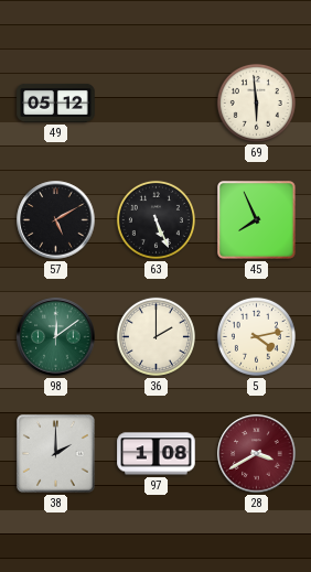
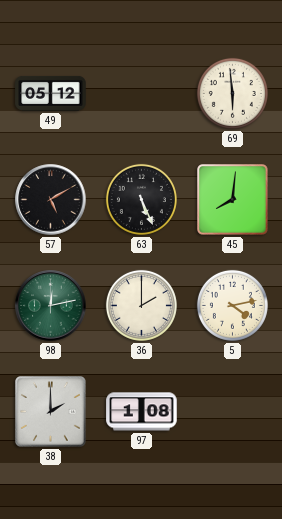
45: 7:56 -> 8:01 (233, 200)
98: 12:09 -> 12:13 (51, 306)
28: 3:40 -> none (257, 454)
